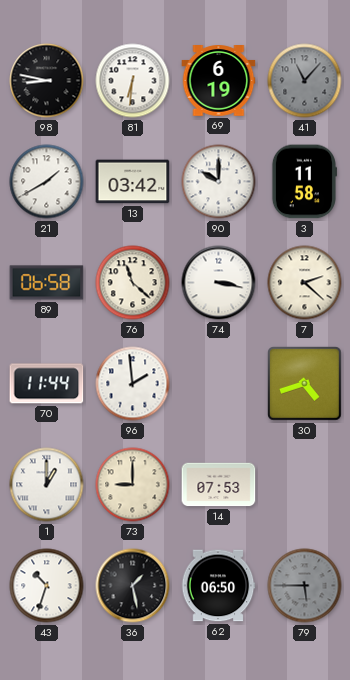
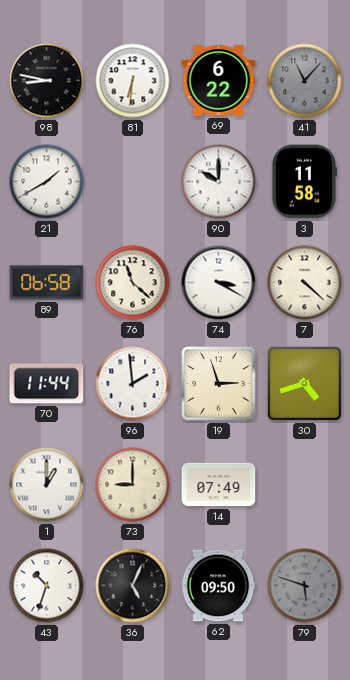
69: 6:19 -> 6:22 (219, 81)
13: 03:42 -> none (133, 182)
74: 3:17 -> 3:20 (219, 283)
7: 2:22 -> 4:22 (305, 283)
19: none -> 2:57 (219, 384)
14: 07:53 -> 07:49 (219, 485)
36: 1:28 -> 5:04 (133, 586)
62: 06:50 -> 09:50 (218, 586)
79: 5:45 -> 5:48 (305, 586)
